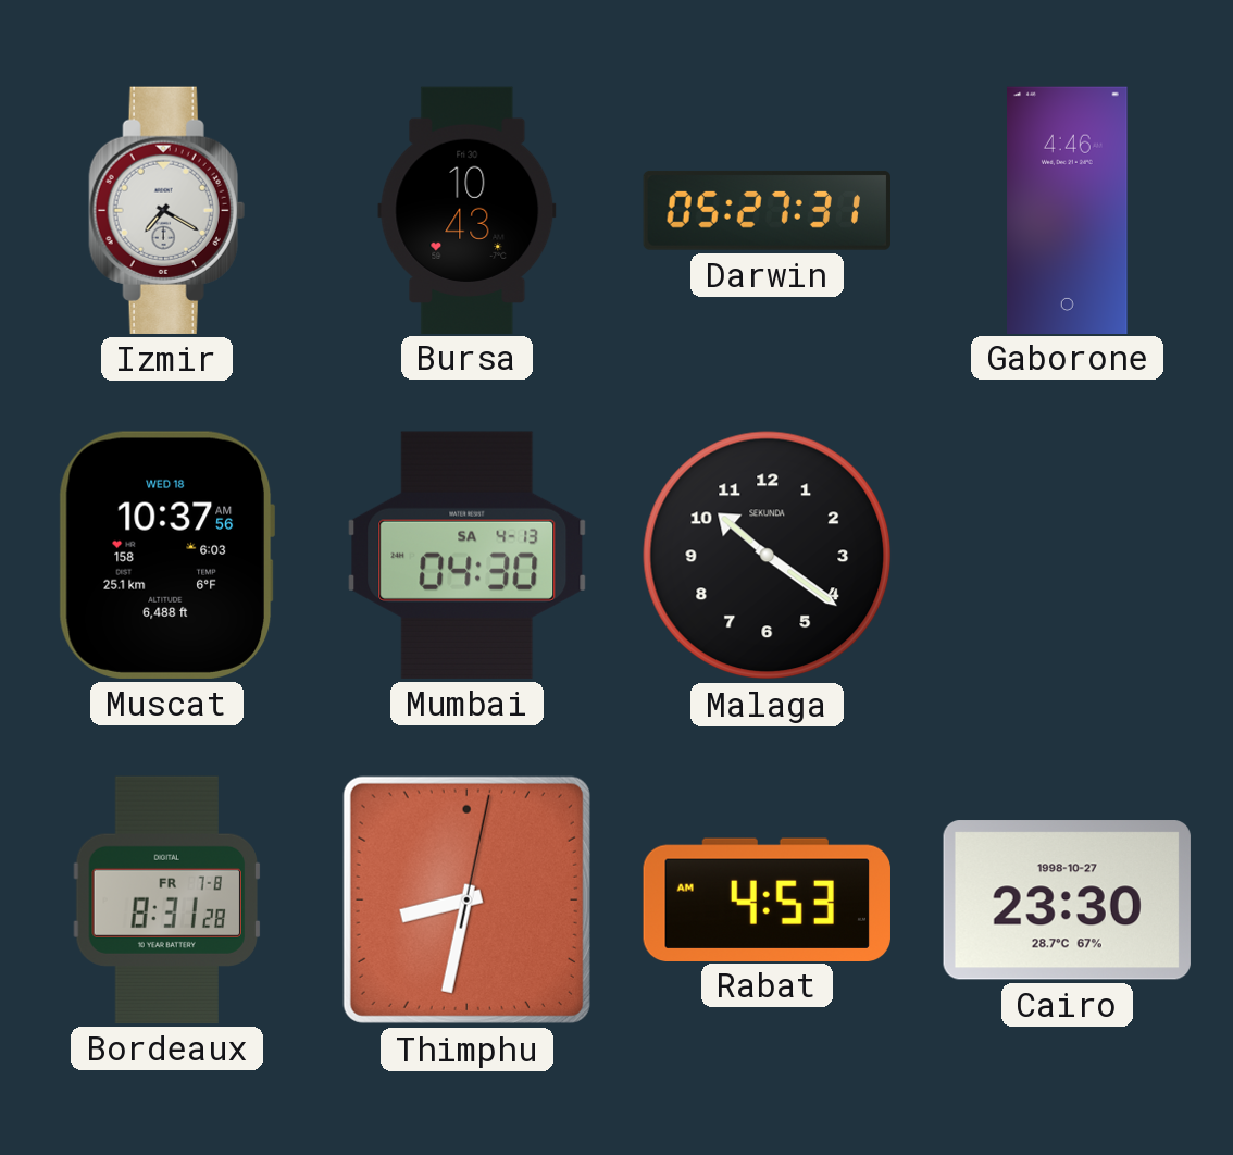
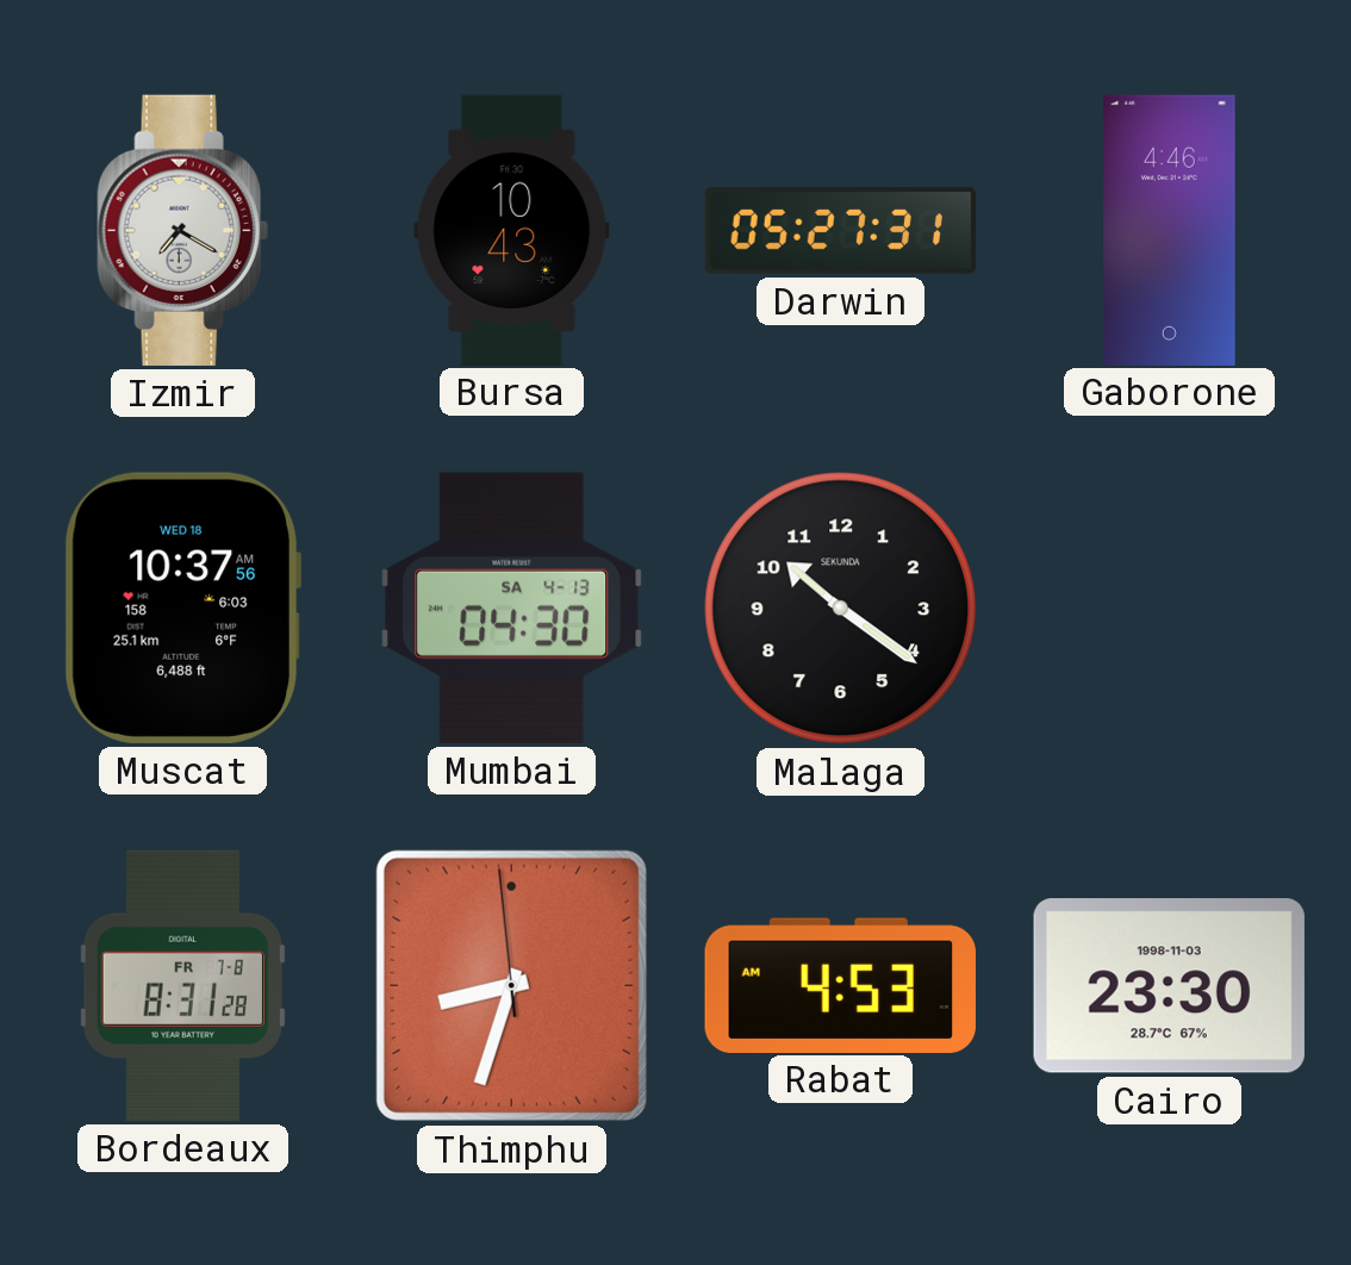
Thimphu: 8:32:02 -> 8:32:59 (511, 985)
Cairo date: 1998-10-27 -> 1998-11-03 (1169, 986)
